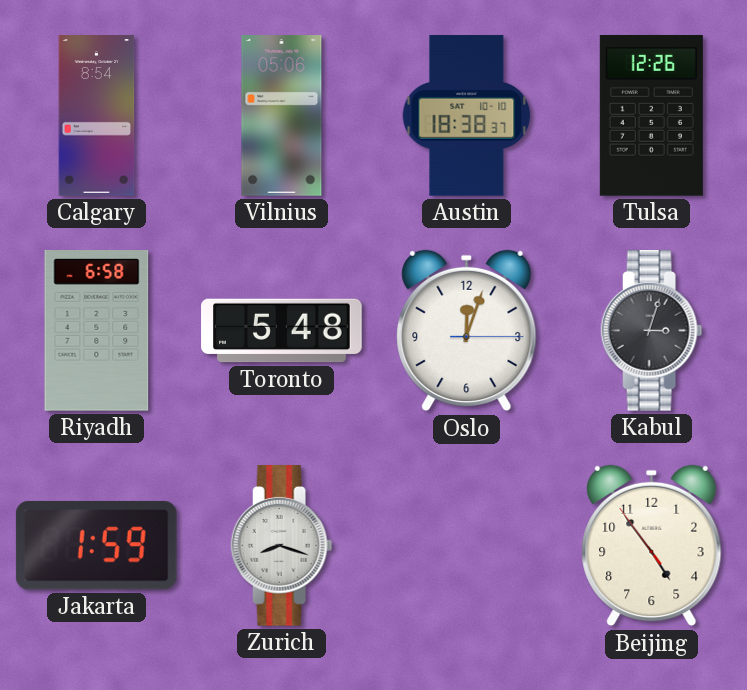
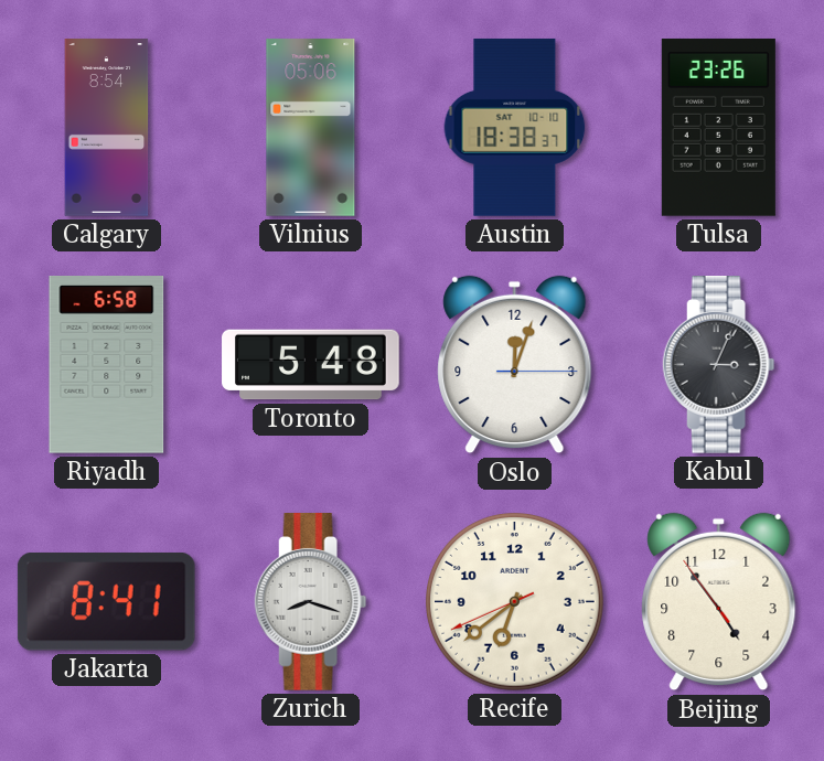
Tulsa: 12:26 -> 23:26 (718, 127)
Kabul: 3:03 -> 3:04 (719, 365)
Jakarta: 1:59 -> 8:41 (106, 601)
Recife: none -> 6:38 (515, 602)
